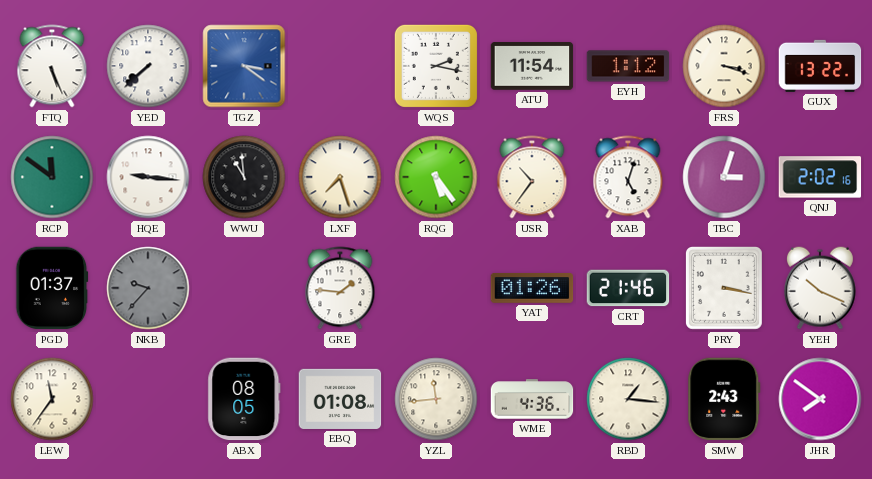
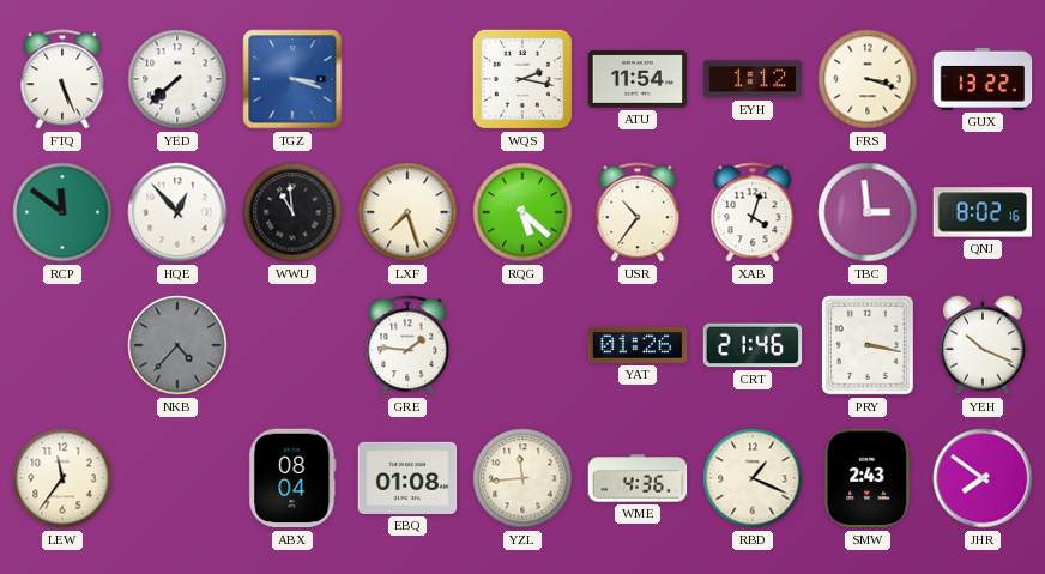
TGZ: 3:21 -> 3:18 (292, 79)
HQE: 9:16 -> 12:53 (177, 212)
RQG: 5:24 -> 5:22 (522, 212)
XAB: 5:03 -> 4:03 (753, 212)
TBC: 3:03 -> 2:59 (868, 212)
QNJ: 2:02 -> 8:02 (983, 212)
PGD: 01:37 -> none (52, 288)
NKB: 9:37 -> 4:37 (177, 345)
ABX: 08:05 -> 08:04 (292, 478)
RBD: 1:16 -> 1:19 (753, 478)
